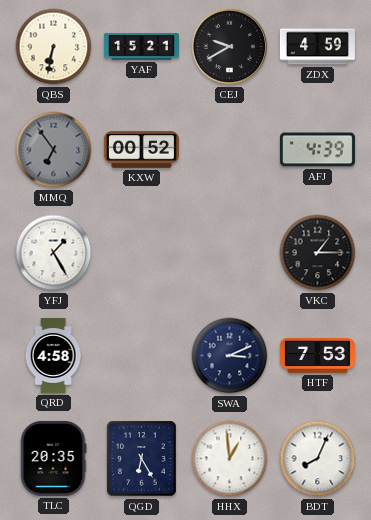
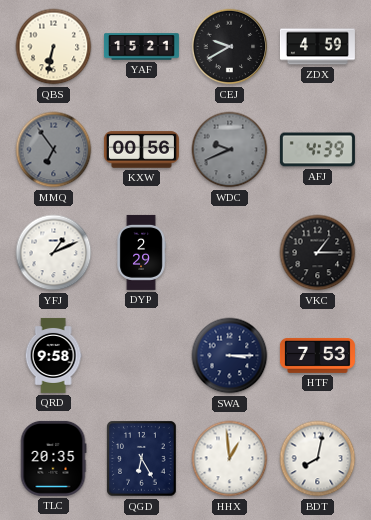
KXW: 00:52 -> 00:56 (141, 150)
WDC: none -> 9:41 (230, 150)
YFJ: 1:25 -> 1:11 (54, 253)
DYP: none -> 2:29 (141, 252)
QRD: 4:58 -> 9:58 (53, 355)
SWA: 3:11 -> 3:15 (230, 356)
BDT: 8:04 -> 8:02 (318, 459)
